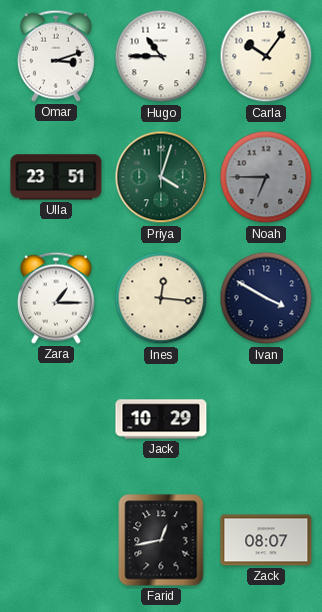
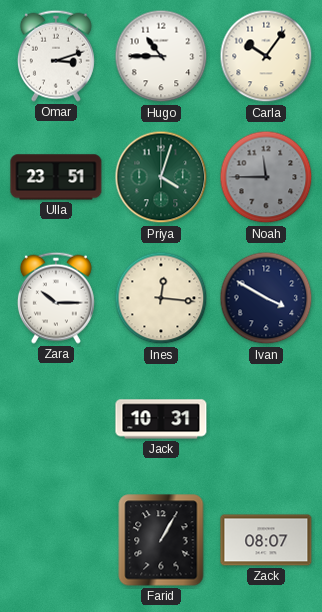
Noah: 6:45 -> 11:45 (266, 177)
Zara: 1:15 -> 10:15 (56, 298)
Jack: 10:29 -> 10:31 (161, 419)
Farid: 12:43 -> 1:05 (161, 540)
